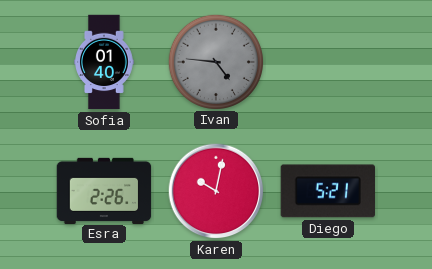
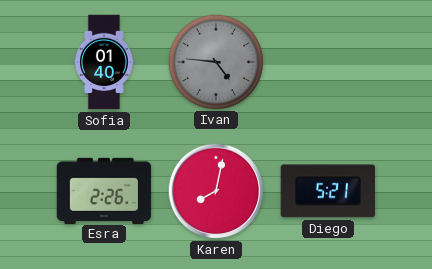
Karen: 10:02 -> 8:02 (216, 191)
